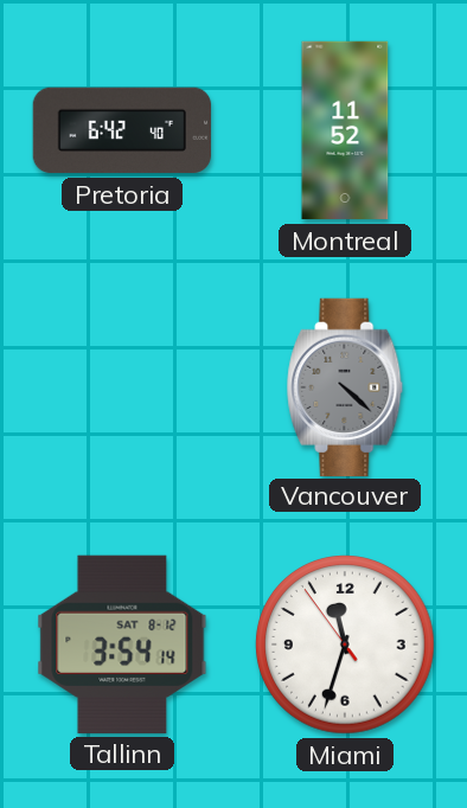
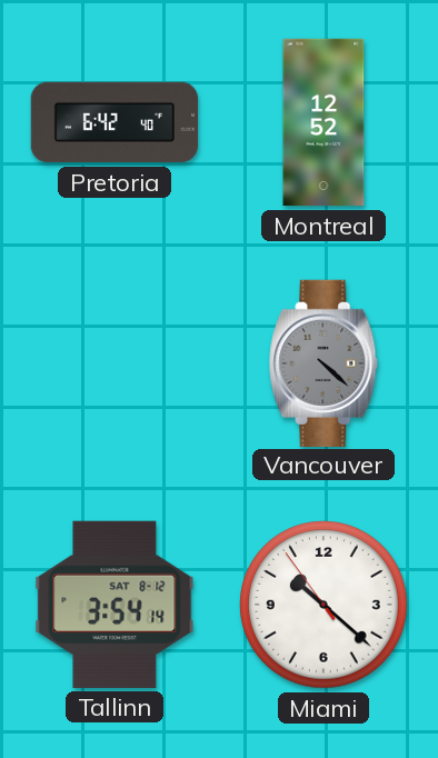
Montreal: 11:52 -> 12:52 (323, 122)
Miami: 11:32 -> 10:21 (323, 605)
